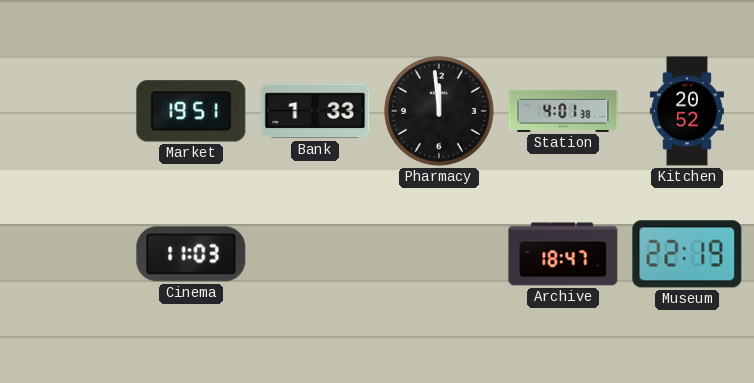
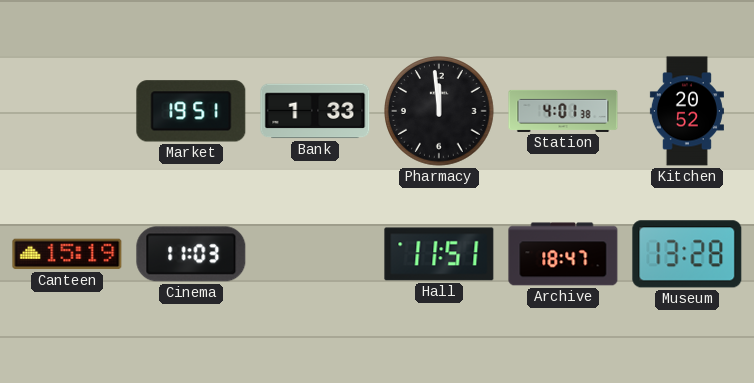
Canteen: none -> 15:19 (67, 254)
Hall: none -> 11:51 (439, 254)
Museum: 22:19 -> 13:28 (687, 254)
